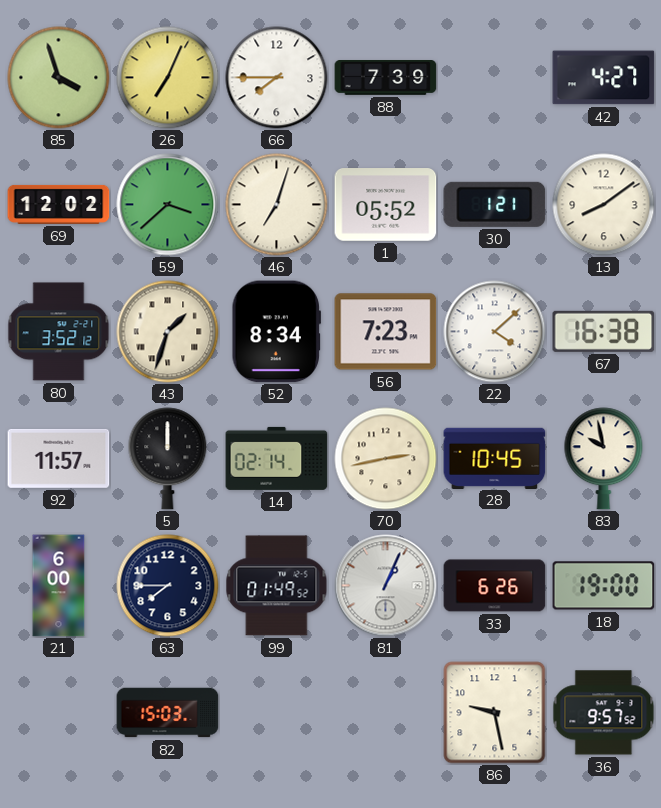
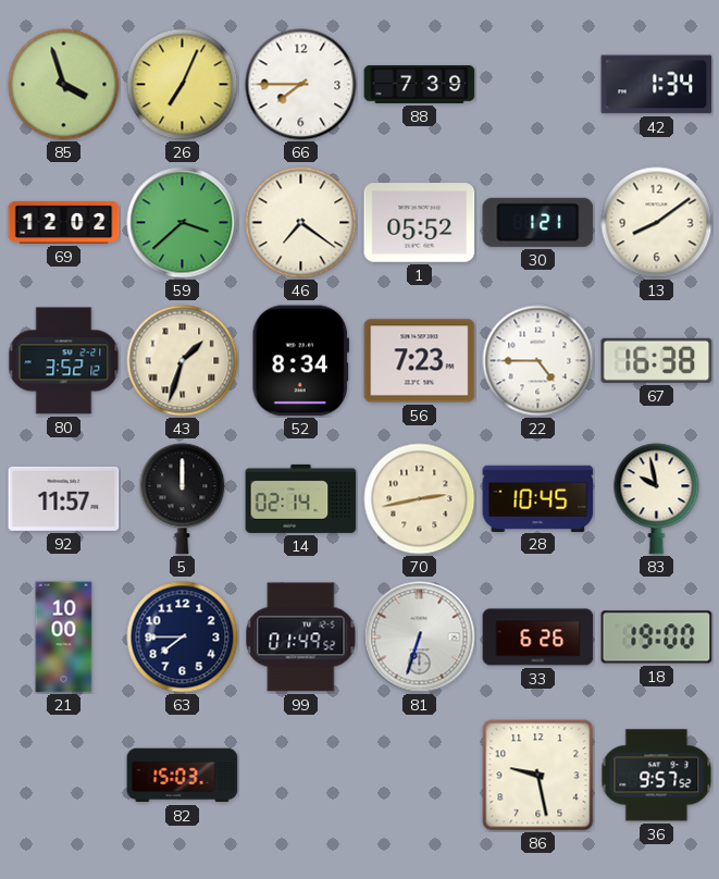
42: 4:27 -> 1:34 (657, 85)
46: 7:03 -> 7:21 (301, 223)
22: 4:08 -> 4:45 (538, 361)
21: 6:00 -> 10:00 (64, 637)
81: 1:04 -> 6:33 (420, 637)
